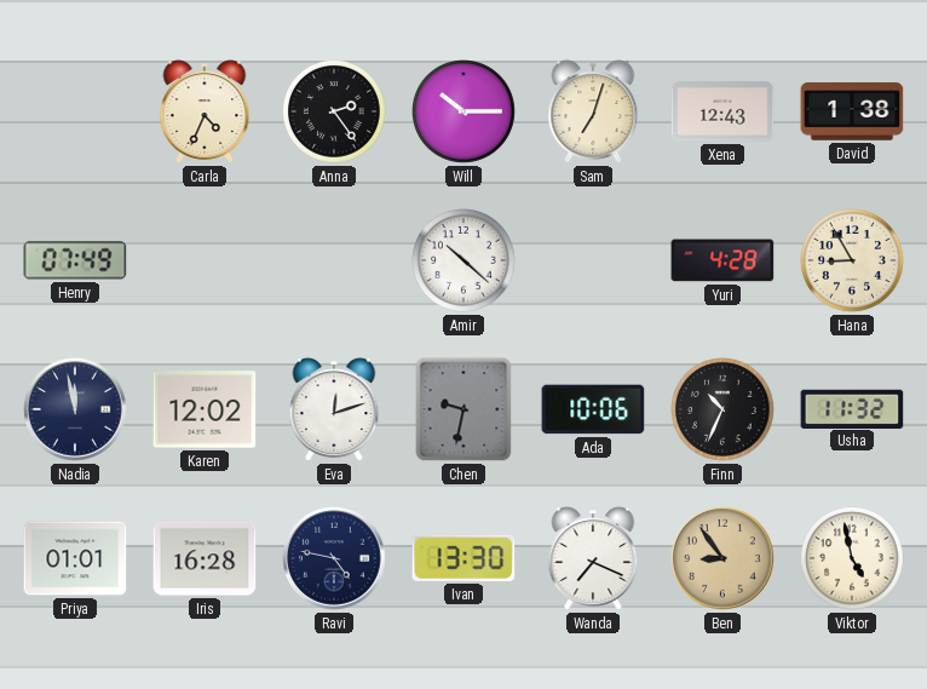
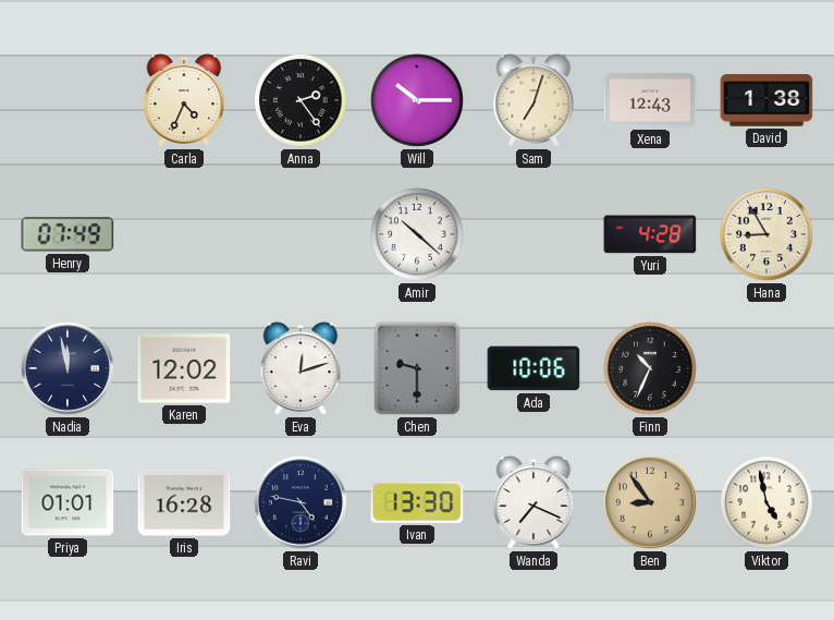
Chen: 9:32 -> 9:30 (417, 368)
Usha: 11:32 -> none (852, 408)
